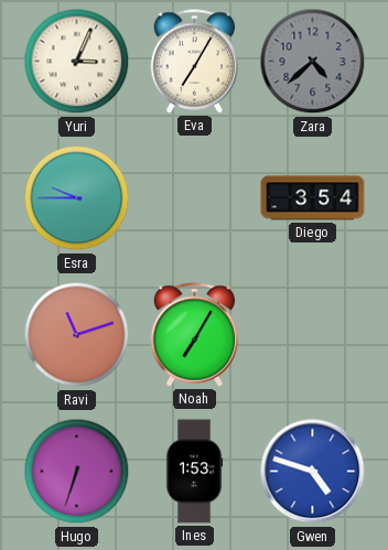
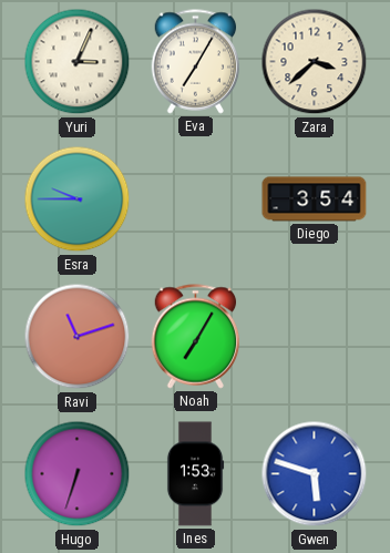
Zara: 4:38 -> 3:38 (315, 62)
Zara dial: grey -> cream (315, 62)
Gwen: 4:48 -> 5:48 (315, 474)
